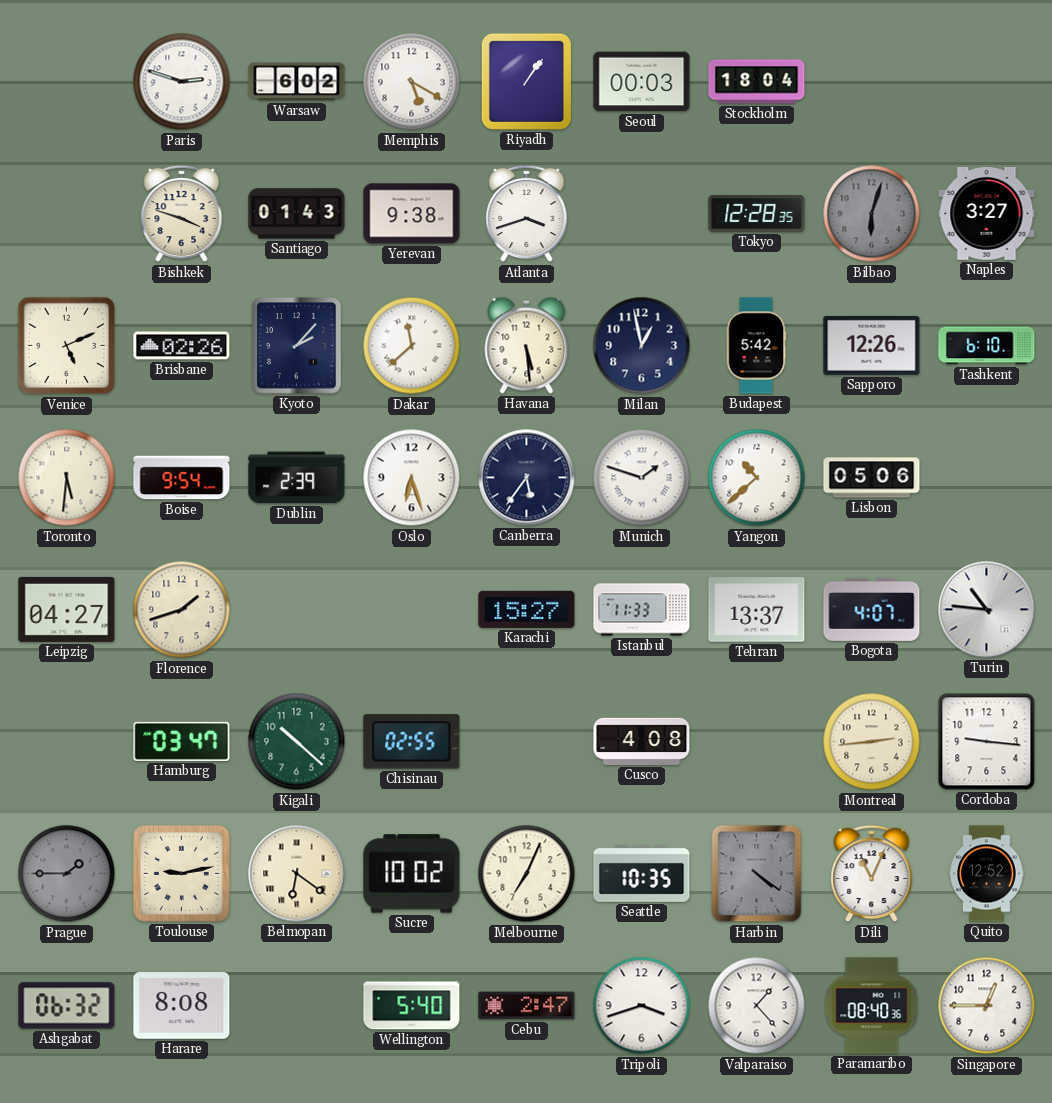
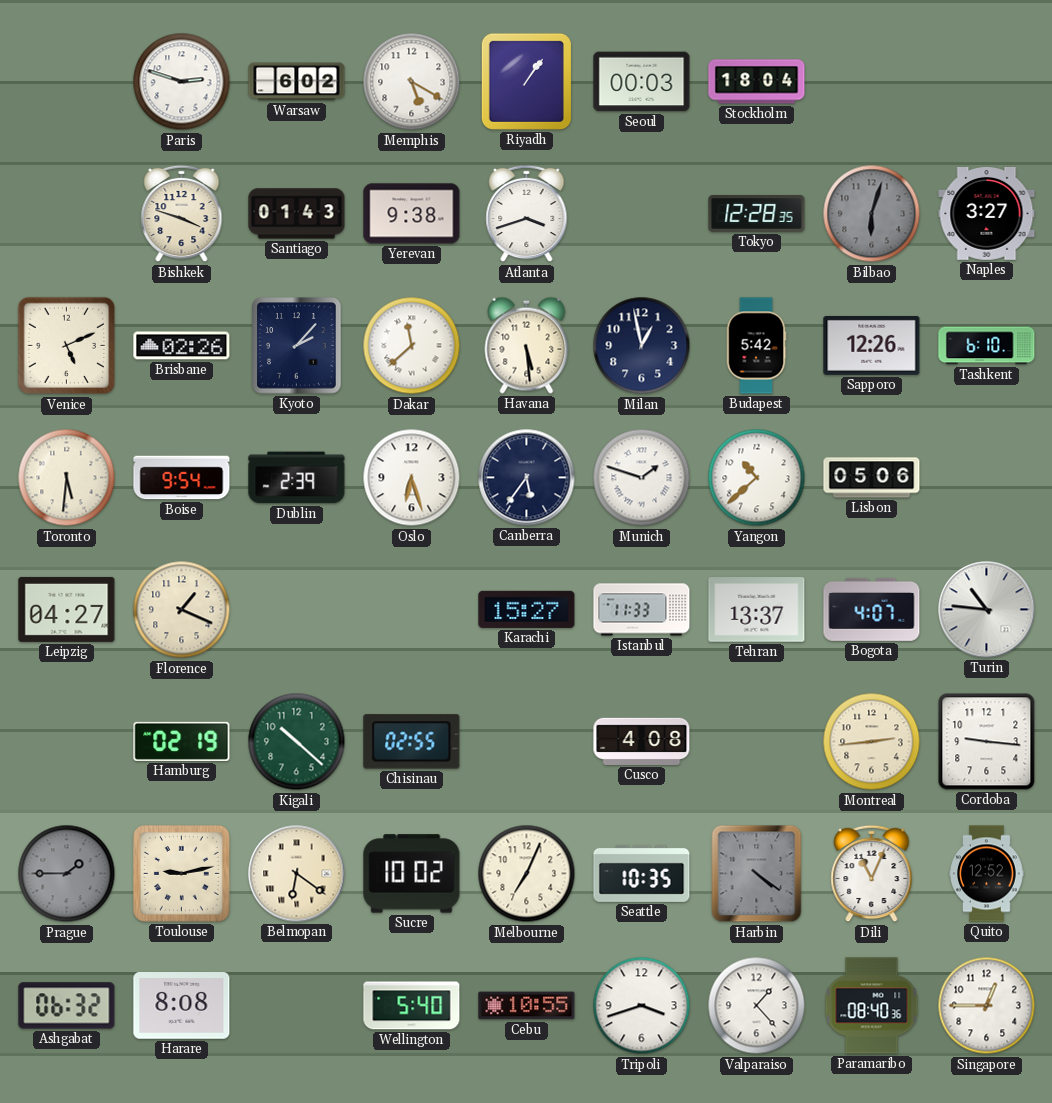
Florence: 1:42 -> 1:19 (182, 610)
Hamburg: 03:47 -> 02:19 (182, 741)
Cebu: 2:47 -> 10:55 (527, 1006)
